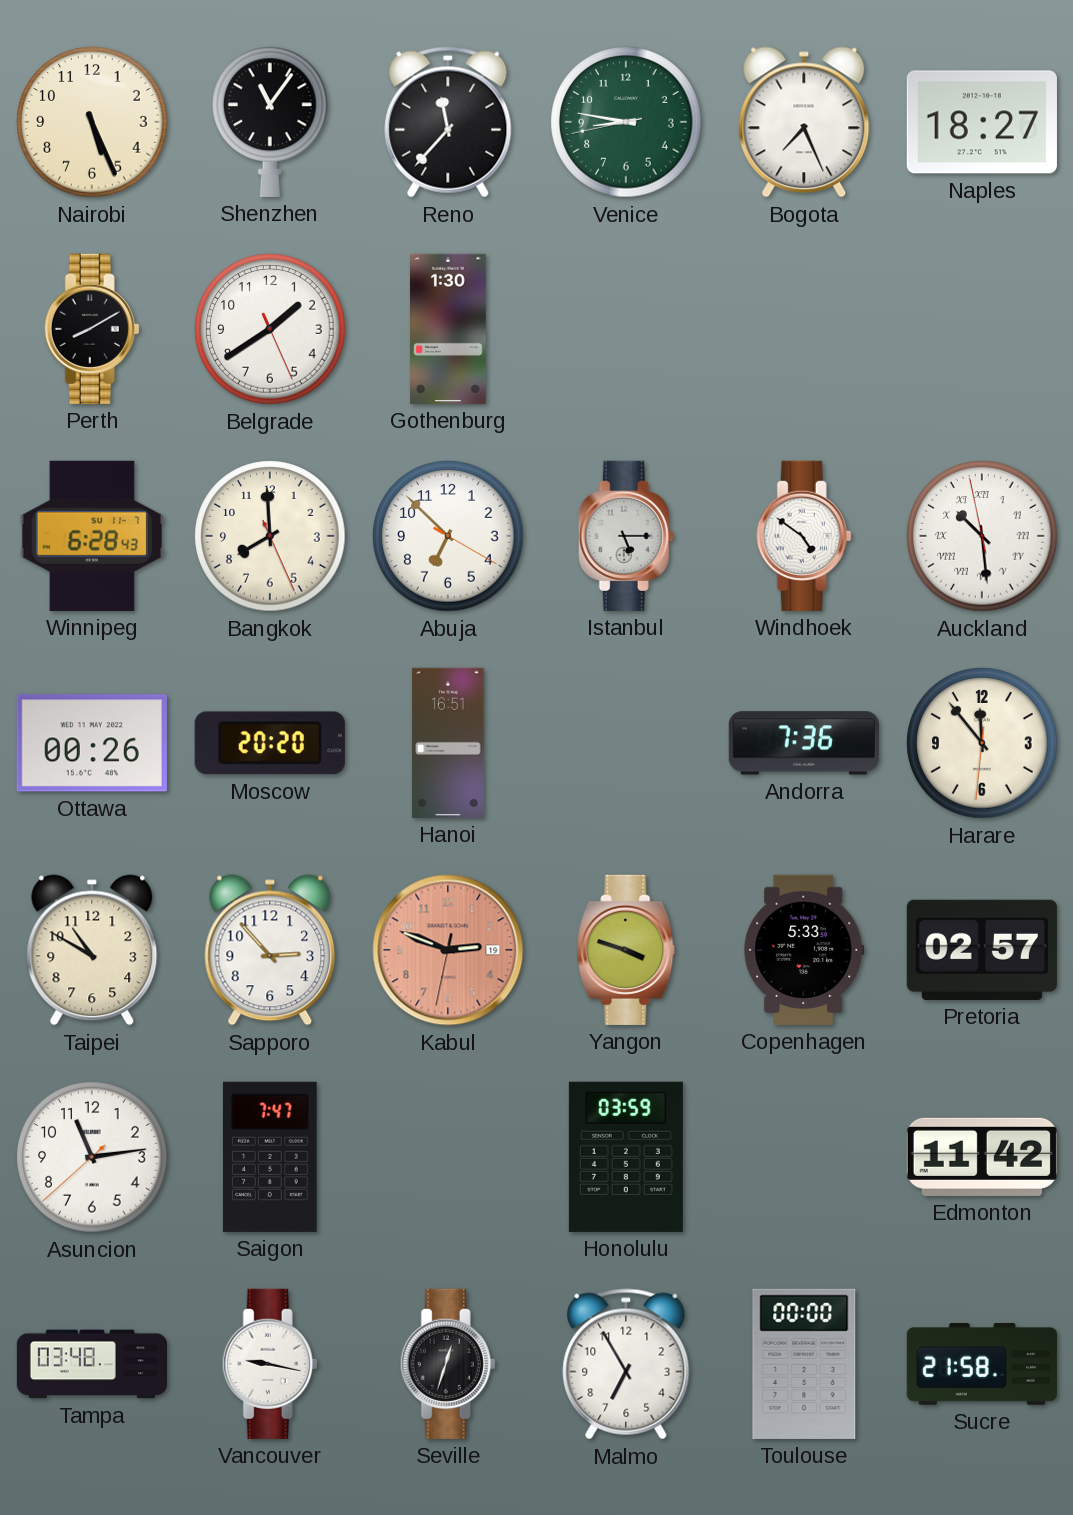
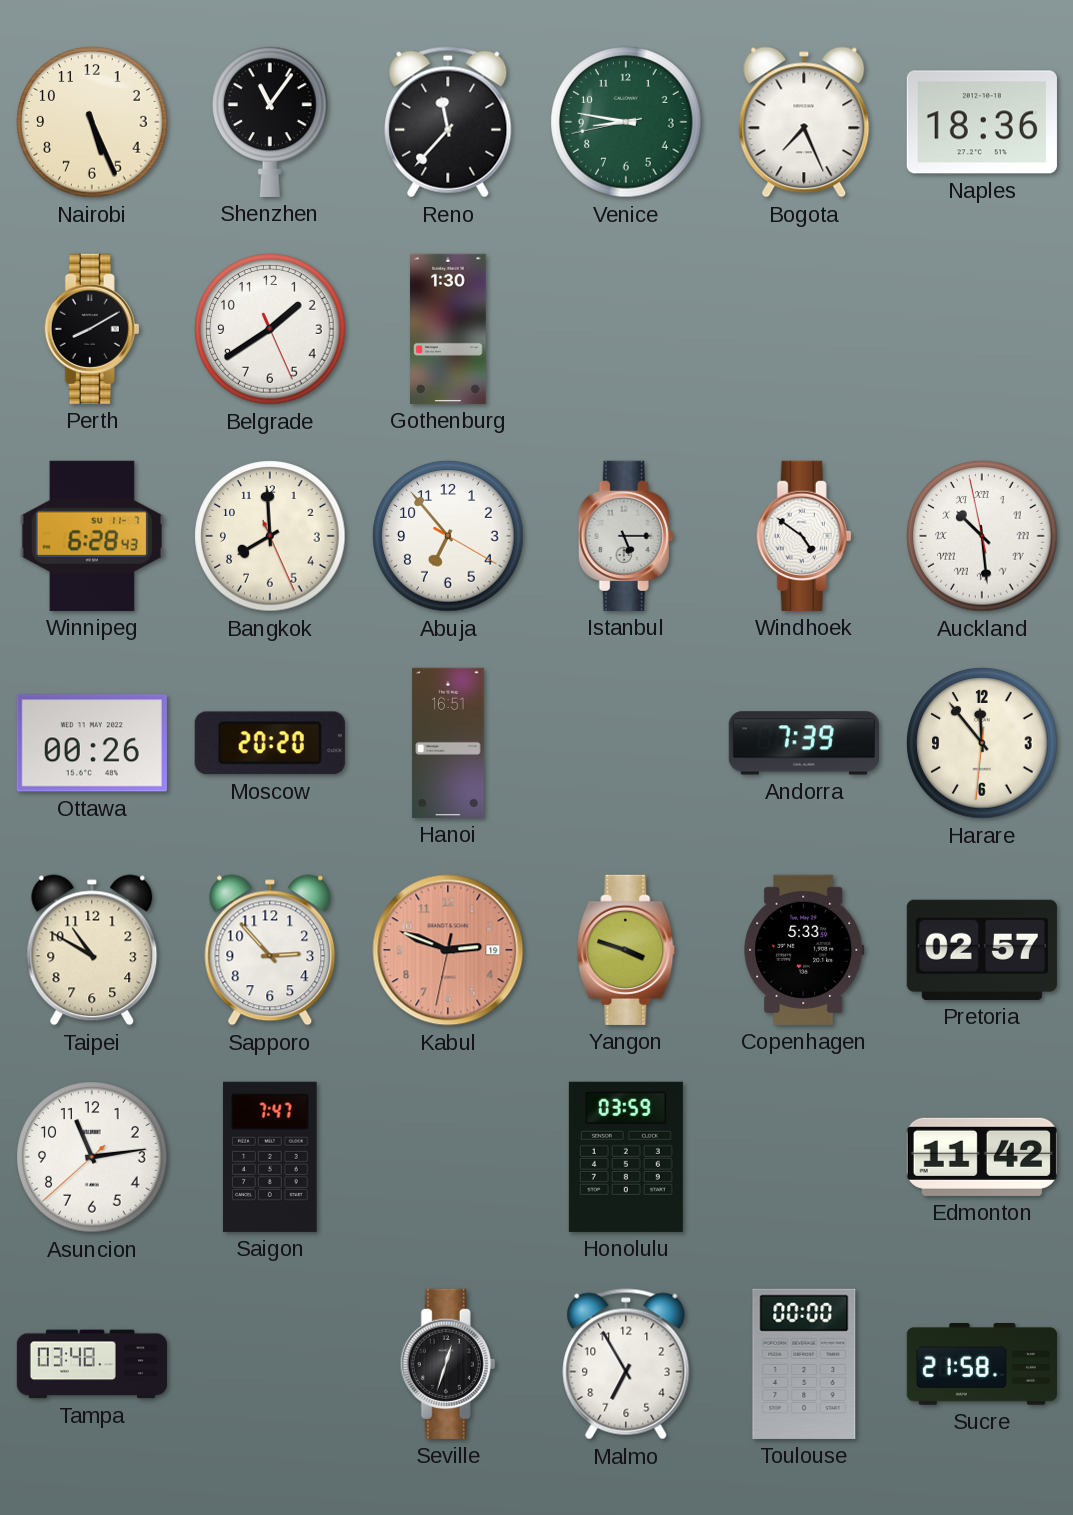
Naples: 18:27 -> 18:36 (982, 122)
Abuja: 6:52 -> 6:53 (448, 536)
Andorra: 7:36 -> 7:39 (804, 743)
Vancouver: 9:17 -> none (270, 1364)
